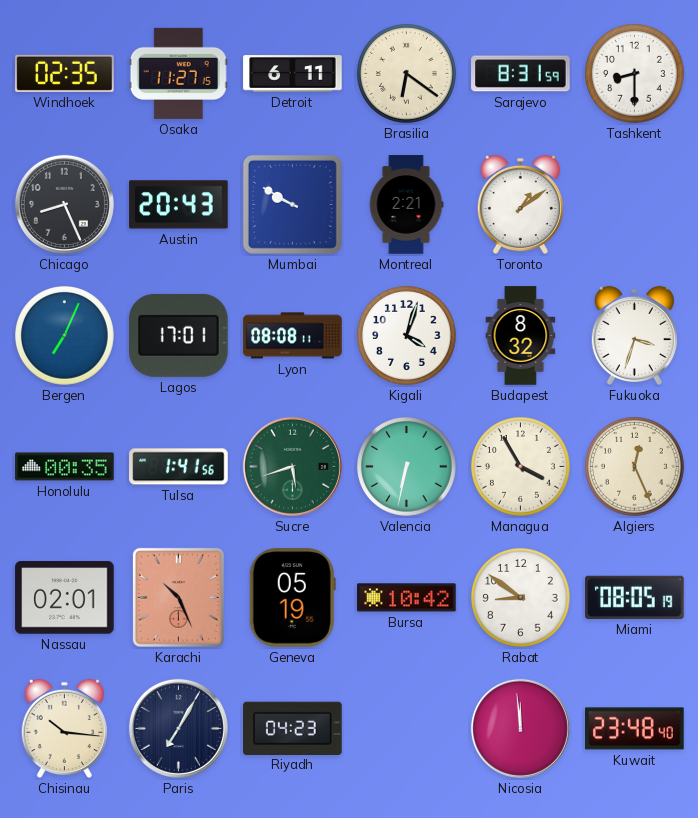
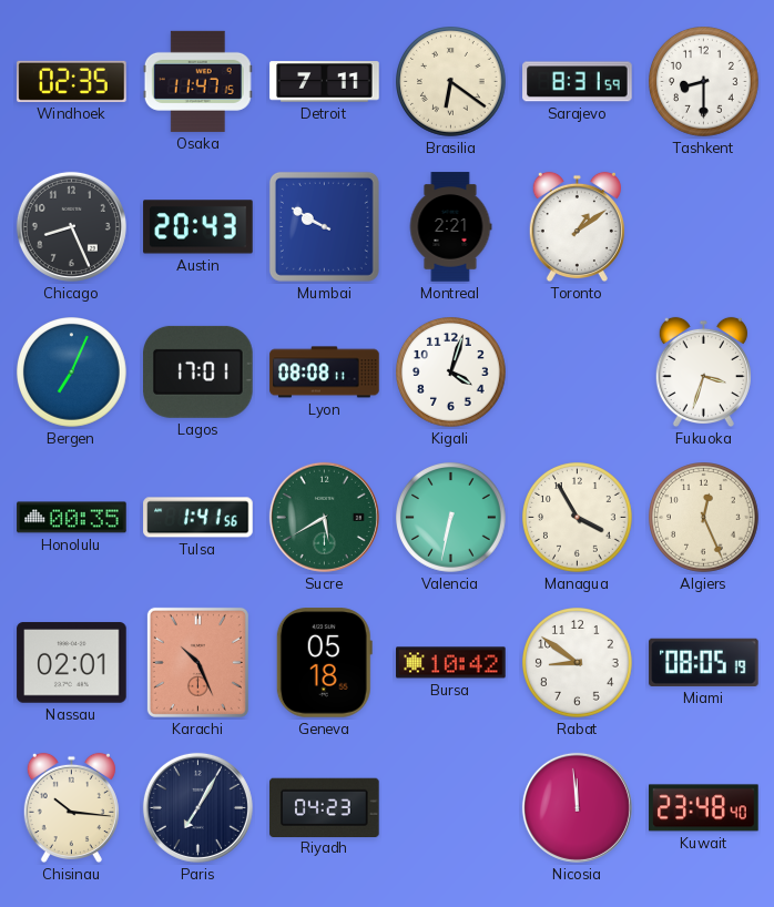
Osaka: 11:27 -> 11:47 (197, 81)
Detroit: 6:11 -> 7:11 (325, 82)
Budapest: 8:32 -> none (521, 336)
Sucre: 5:42 -> 5:40 (324, 517)
Geneva: 05:19 -> 05:18 (324, 663)
